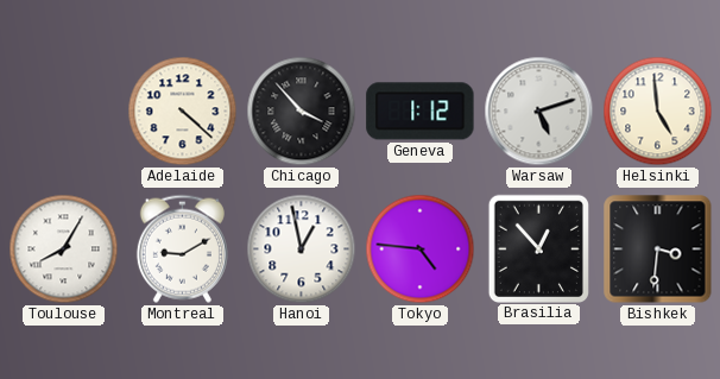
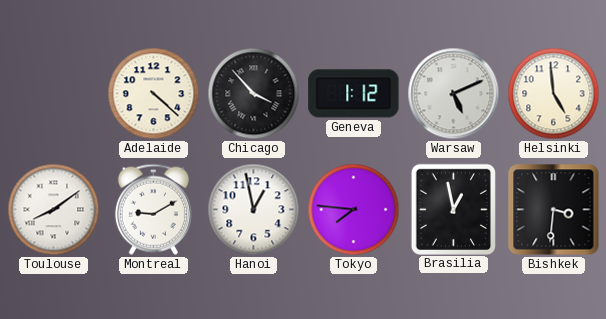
Warsaw: 5:12 -> 5:11 (454, 94)
Toulouse: 8:05 -> 8:09 (54, 210)
Tokyo: 4:46 -> 7:46 (354, 210)
Brasilia: 12:53 -> 12:58 (453, 209)
